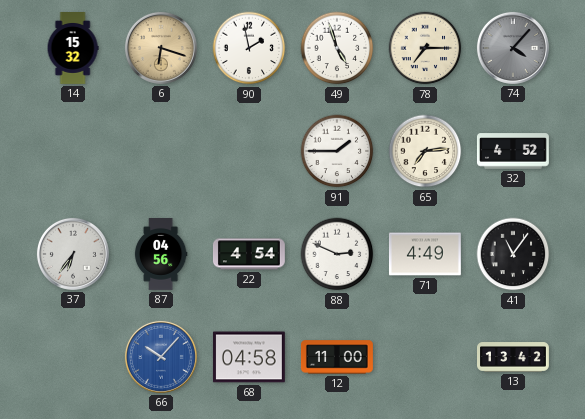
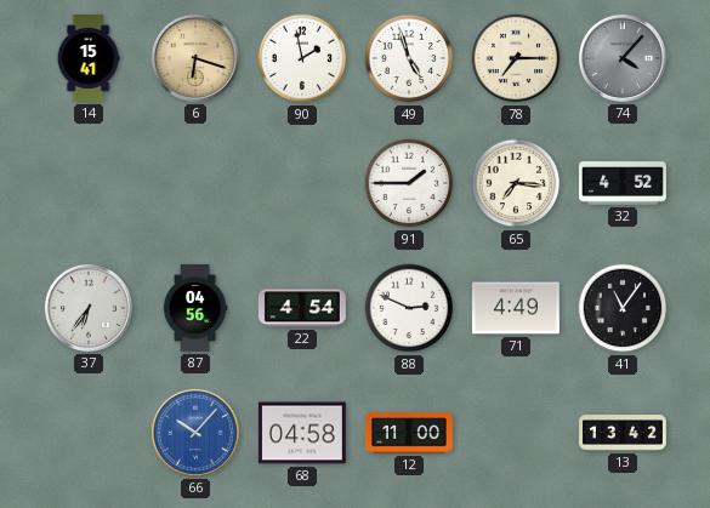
14: 15:32 -> 15:41 (89, 59)
65: 7:14 -> 7:16 (516, 183)
